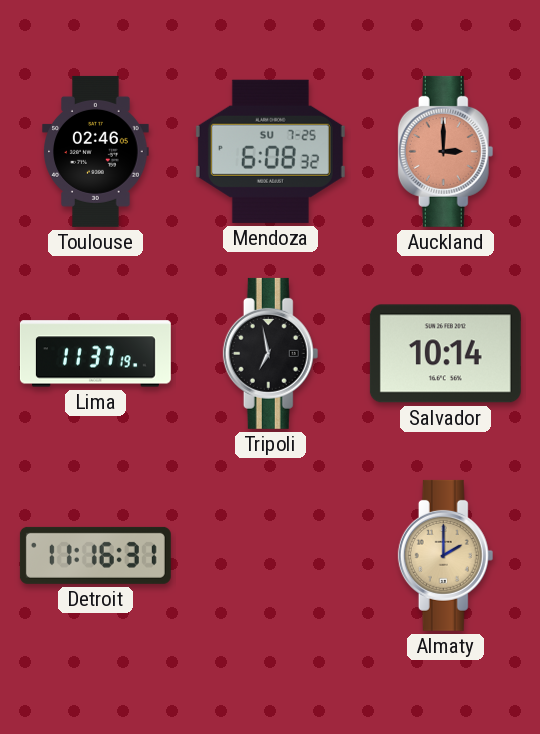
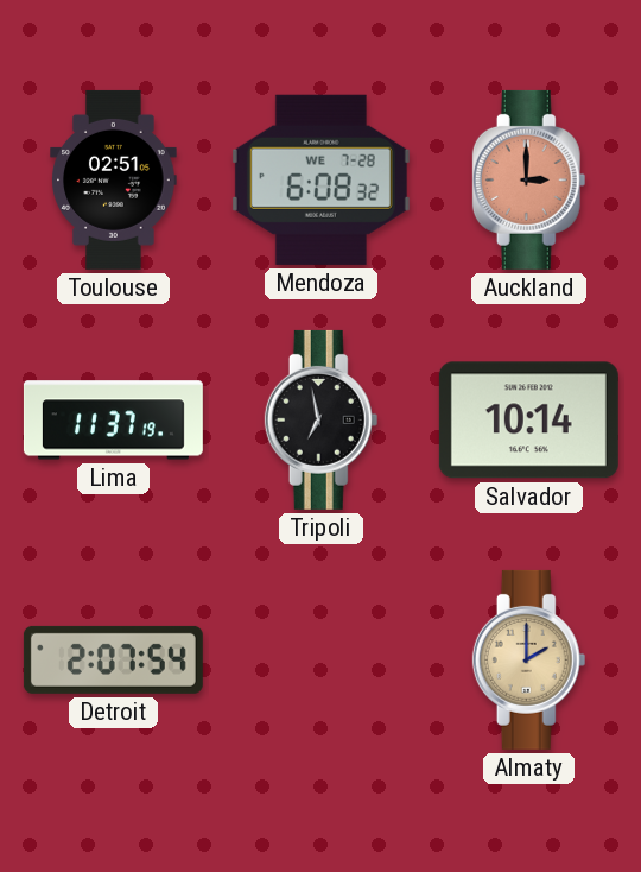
Toulouse: 02:46 -> 02:51 (114, 179)
Mendoza date: SU 7-25 -> WE 7-28 (320, 179)
Detroit: 11:16 -> 2:07 (113, 659)
